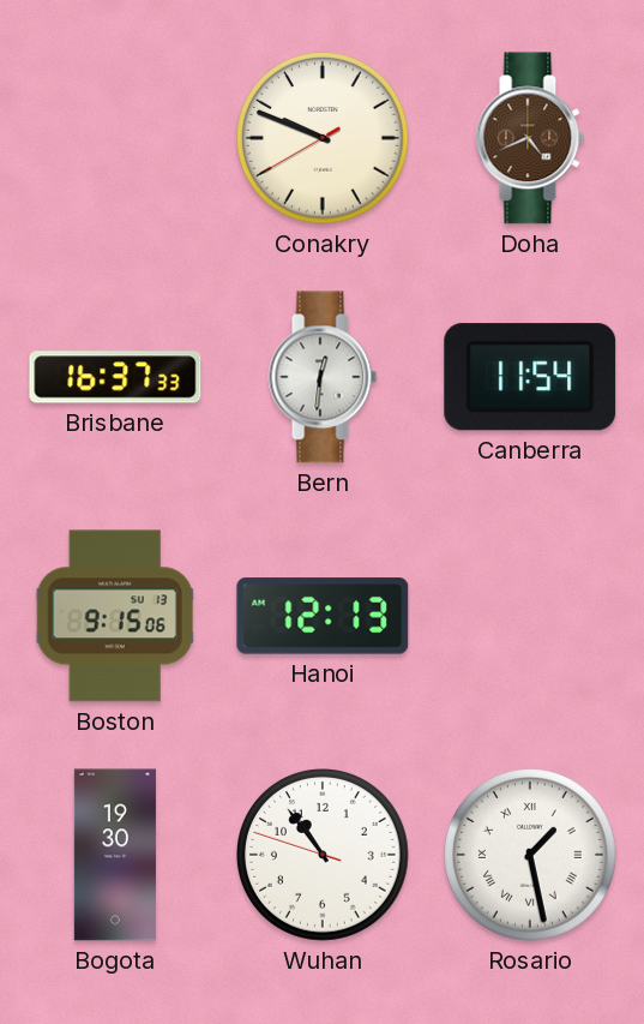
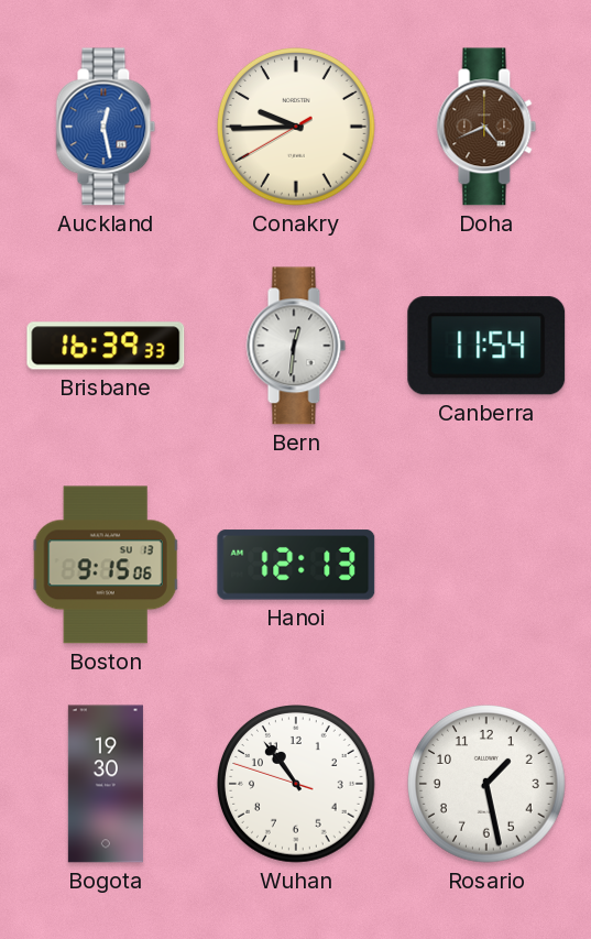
Auckland: none -> 12:28 (106, 127)
Conakry: 9:48 -> 9:44 (297, 128)
Brisbane: 16:37 -> 16:39 (106, 346)
Rosario numerals: Roman -> Arabic (488, 785)
